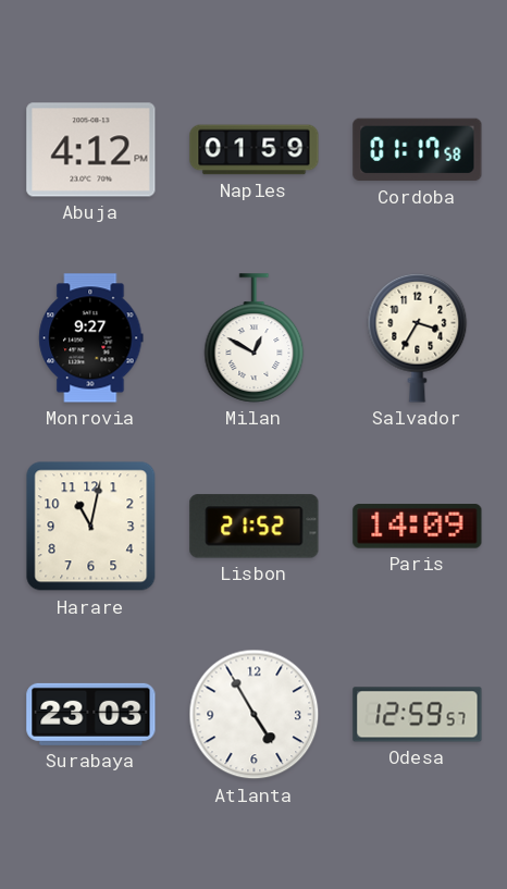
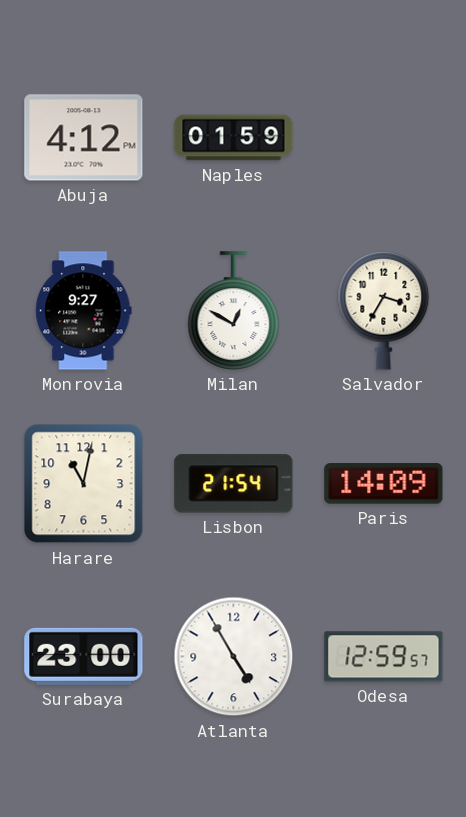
Cordoba: 01:17 -> none (418, 150)
Lisbon: 21:52 -> 21:54 (234, 484)
Surabaya: 23:03 -> 23:00 (84, 656)
